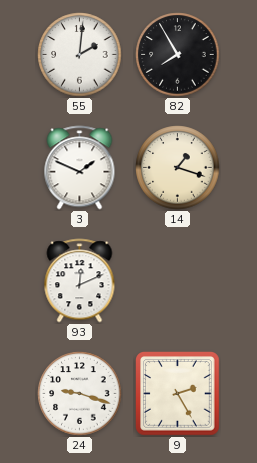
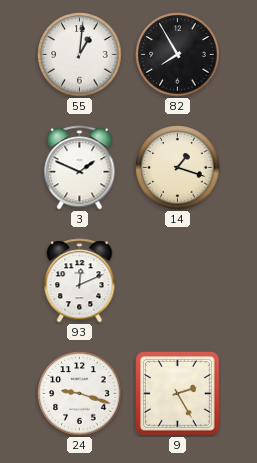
55: 2:01 -> 1:01 (80, 55)
